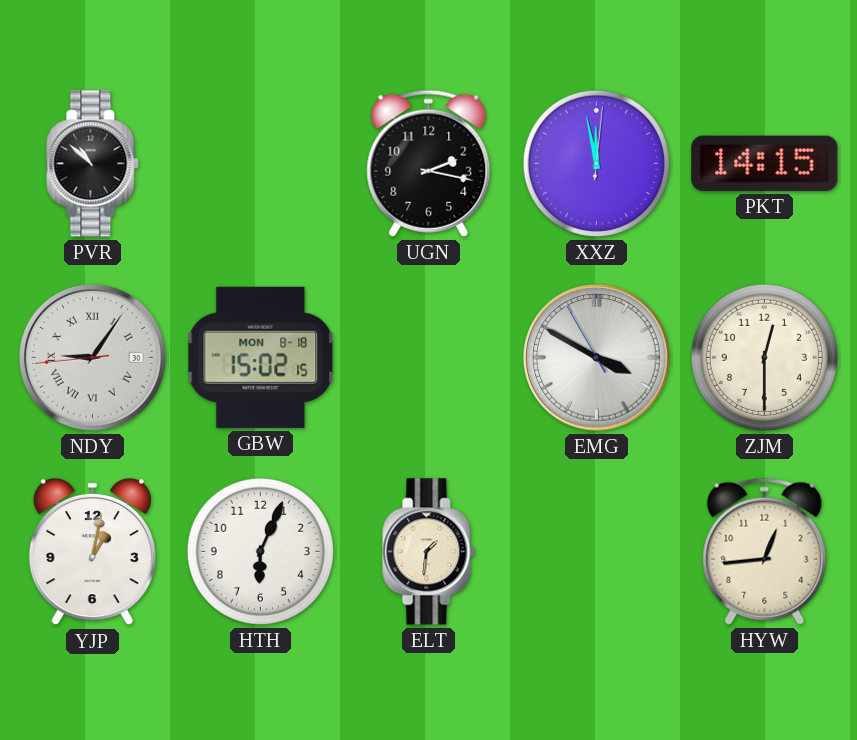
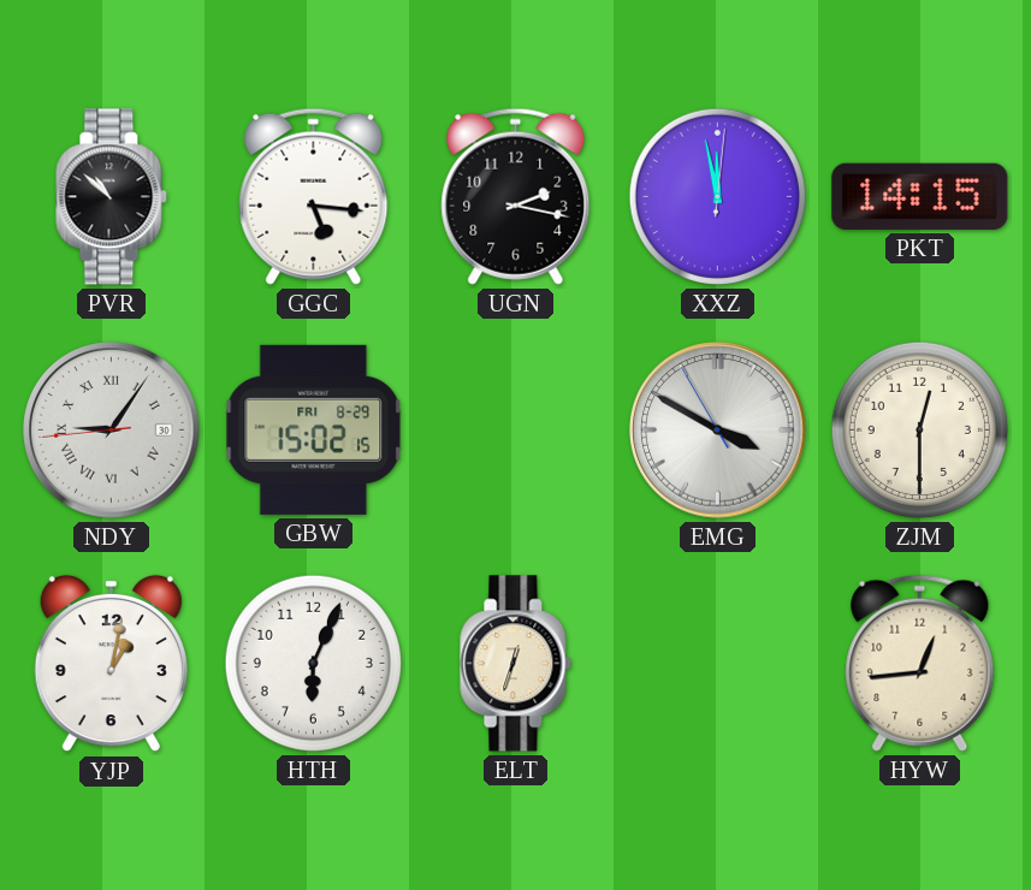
GGC: none -> 5:16 (314, 196)
GBW date: MON 8-18 -> FRI 8-29 (314, 429)
ELT: 1:31 -> 12:33 (516, 664)
